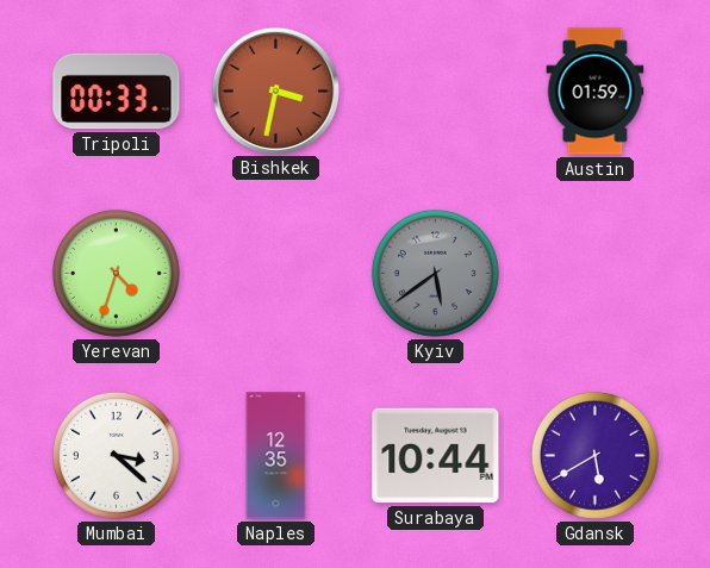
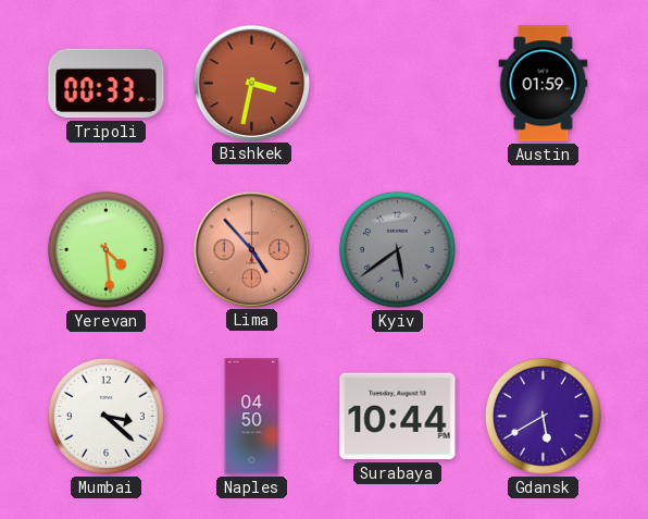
Yerevan: 4:33 -> 4:29 (105, 249)
Lima: none -> 4:53 (251, 249)
Naples: 12:35 -> 04:50 (252, 417)
